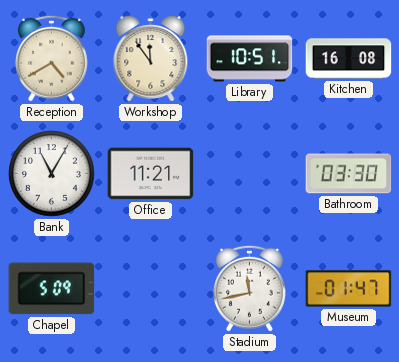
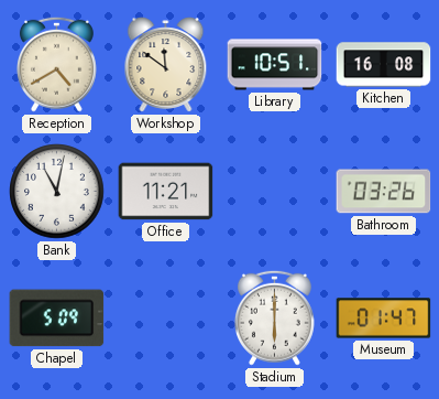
Workshop: 11:54 -> 11:51 (166, 65)
Bank: 11:05 -> 11:02 (57, 192)
Bathroom: 03:30 -> 03:26 (384, 192)
Stadium: 11:43 -> 6:00 (274, 317)
